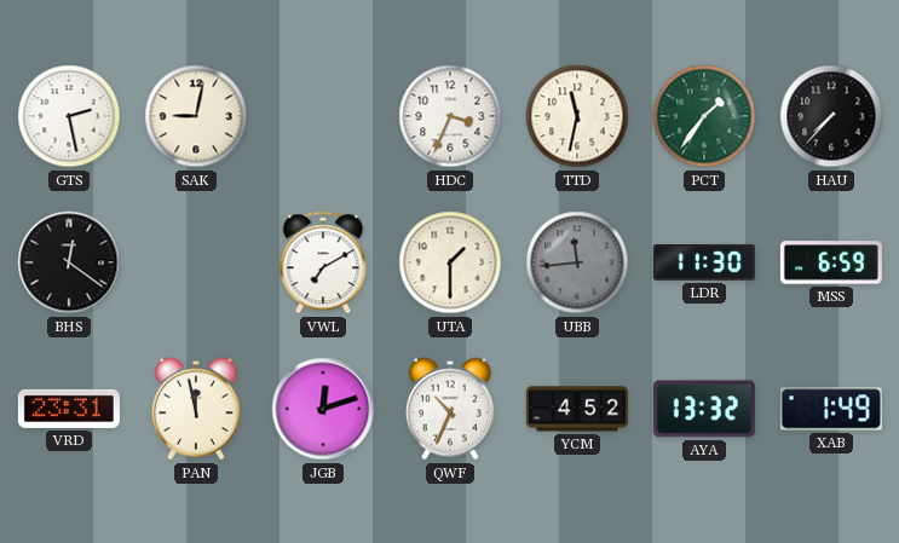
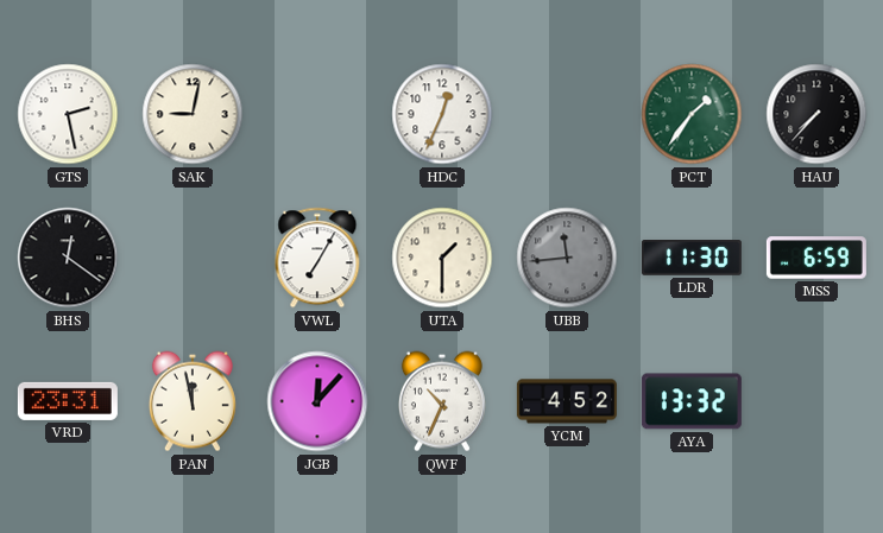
HDC: 3:34 -> 12:34 (442, 114)
TTD: 11:32 -> none (577, 116)
VWL: 7:10 -> 7:05 (317, 258)
JGB: 12:12 -> 12:07 (317, 401)
XAB: 1:49 -> none (831, 409)
